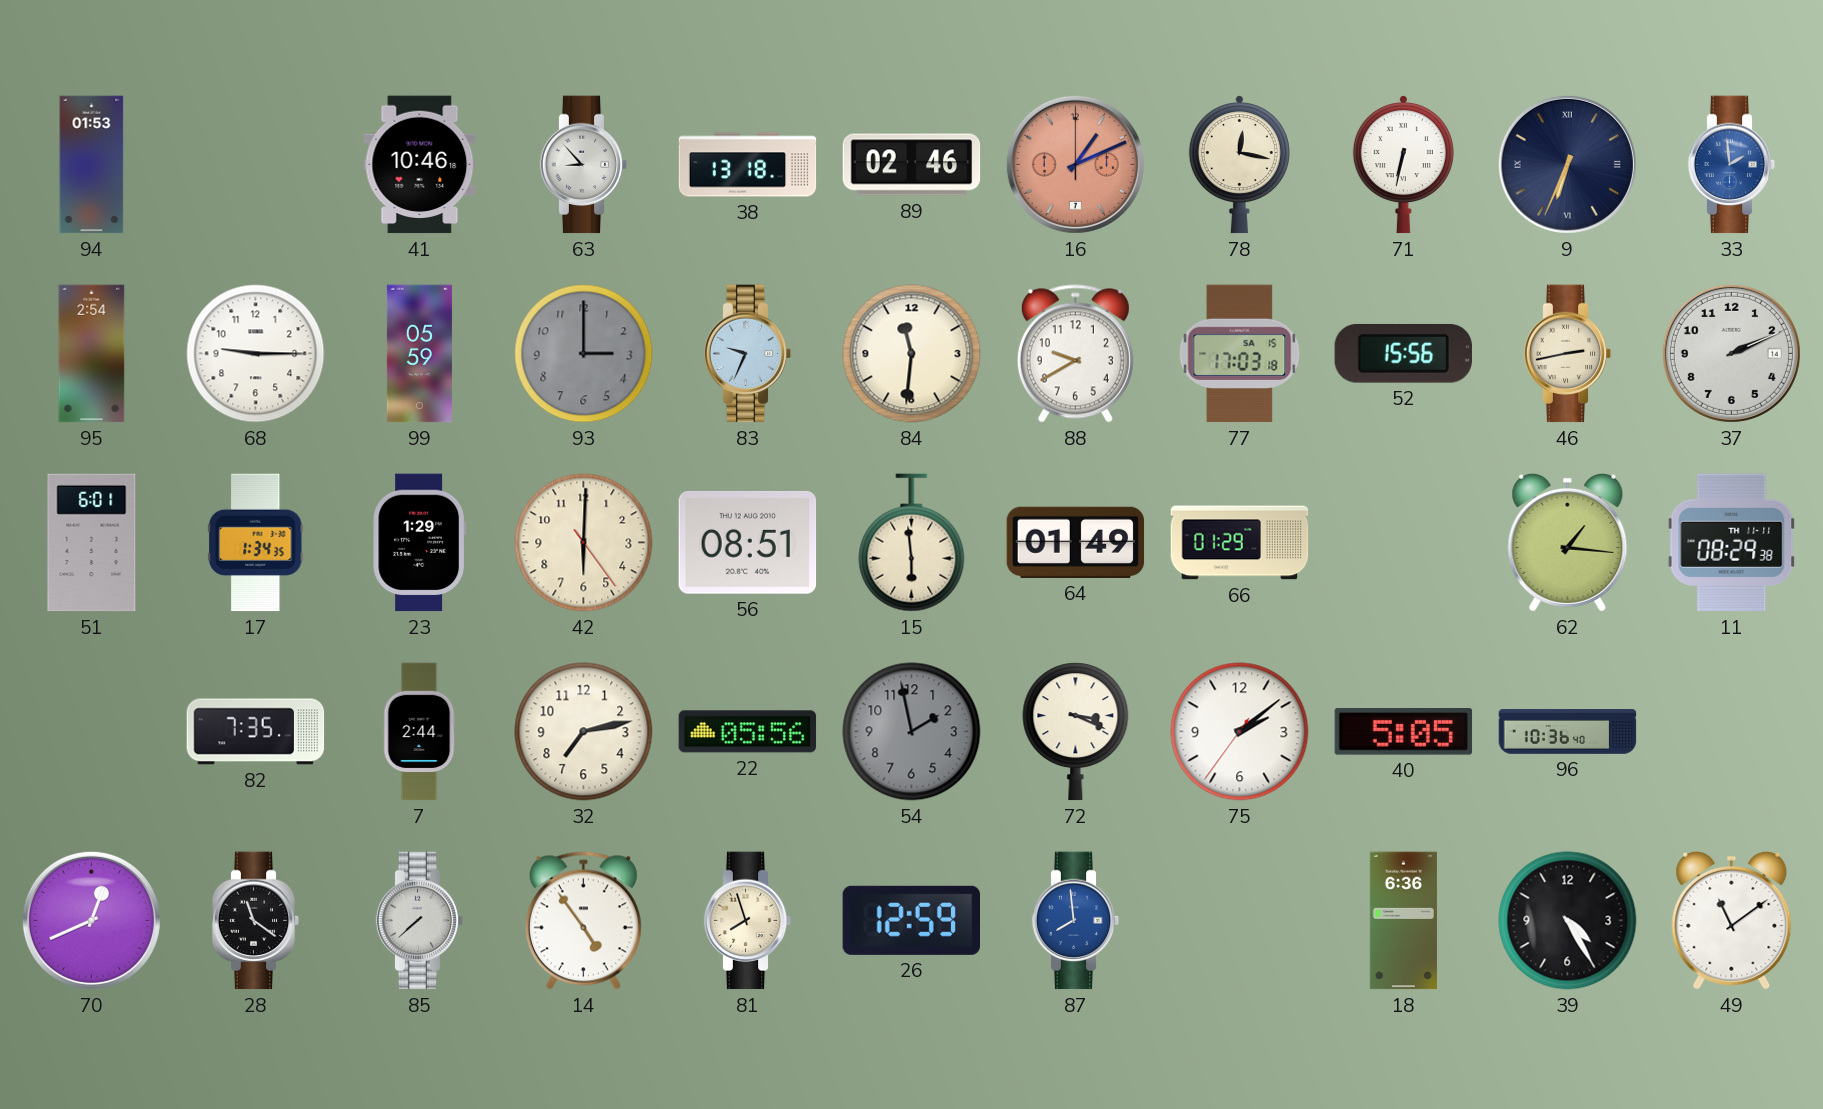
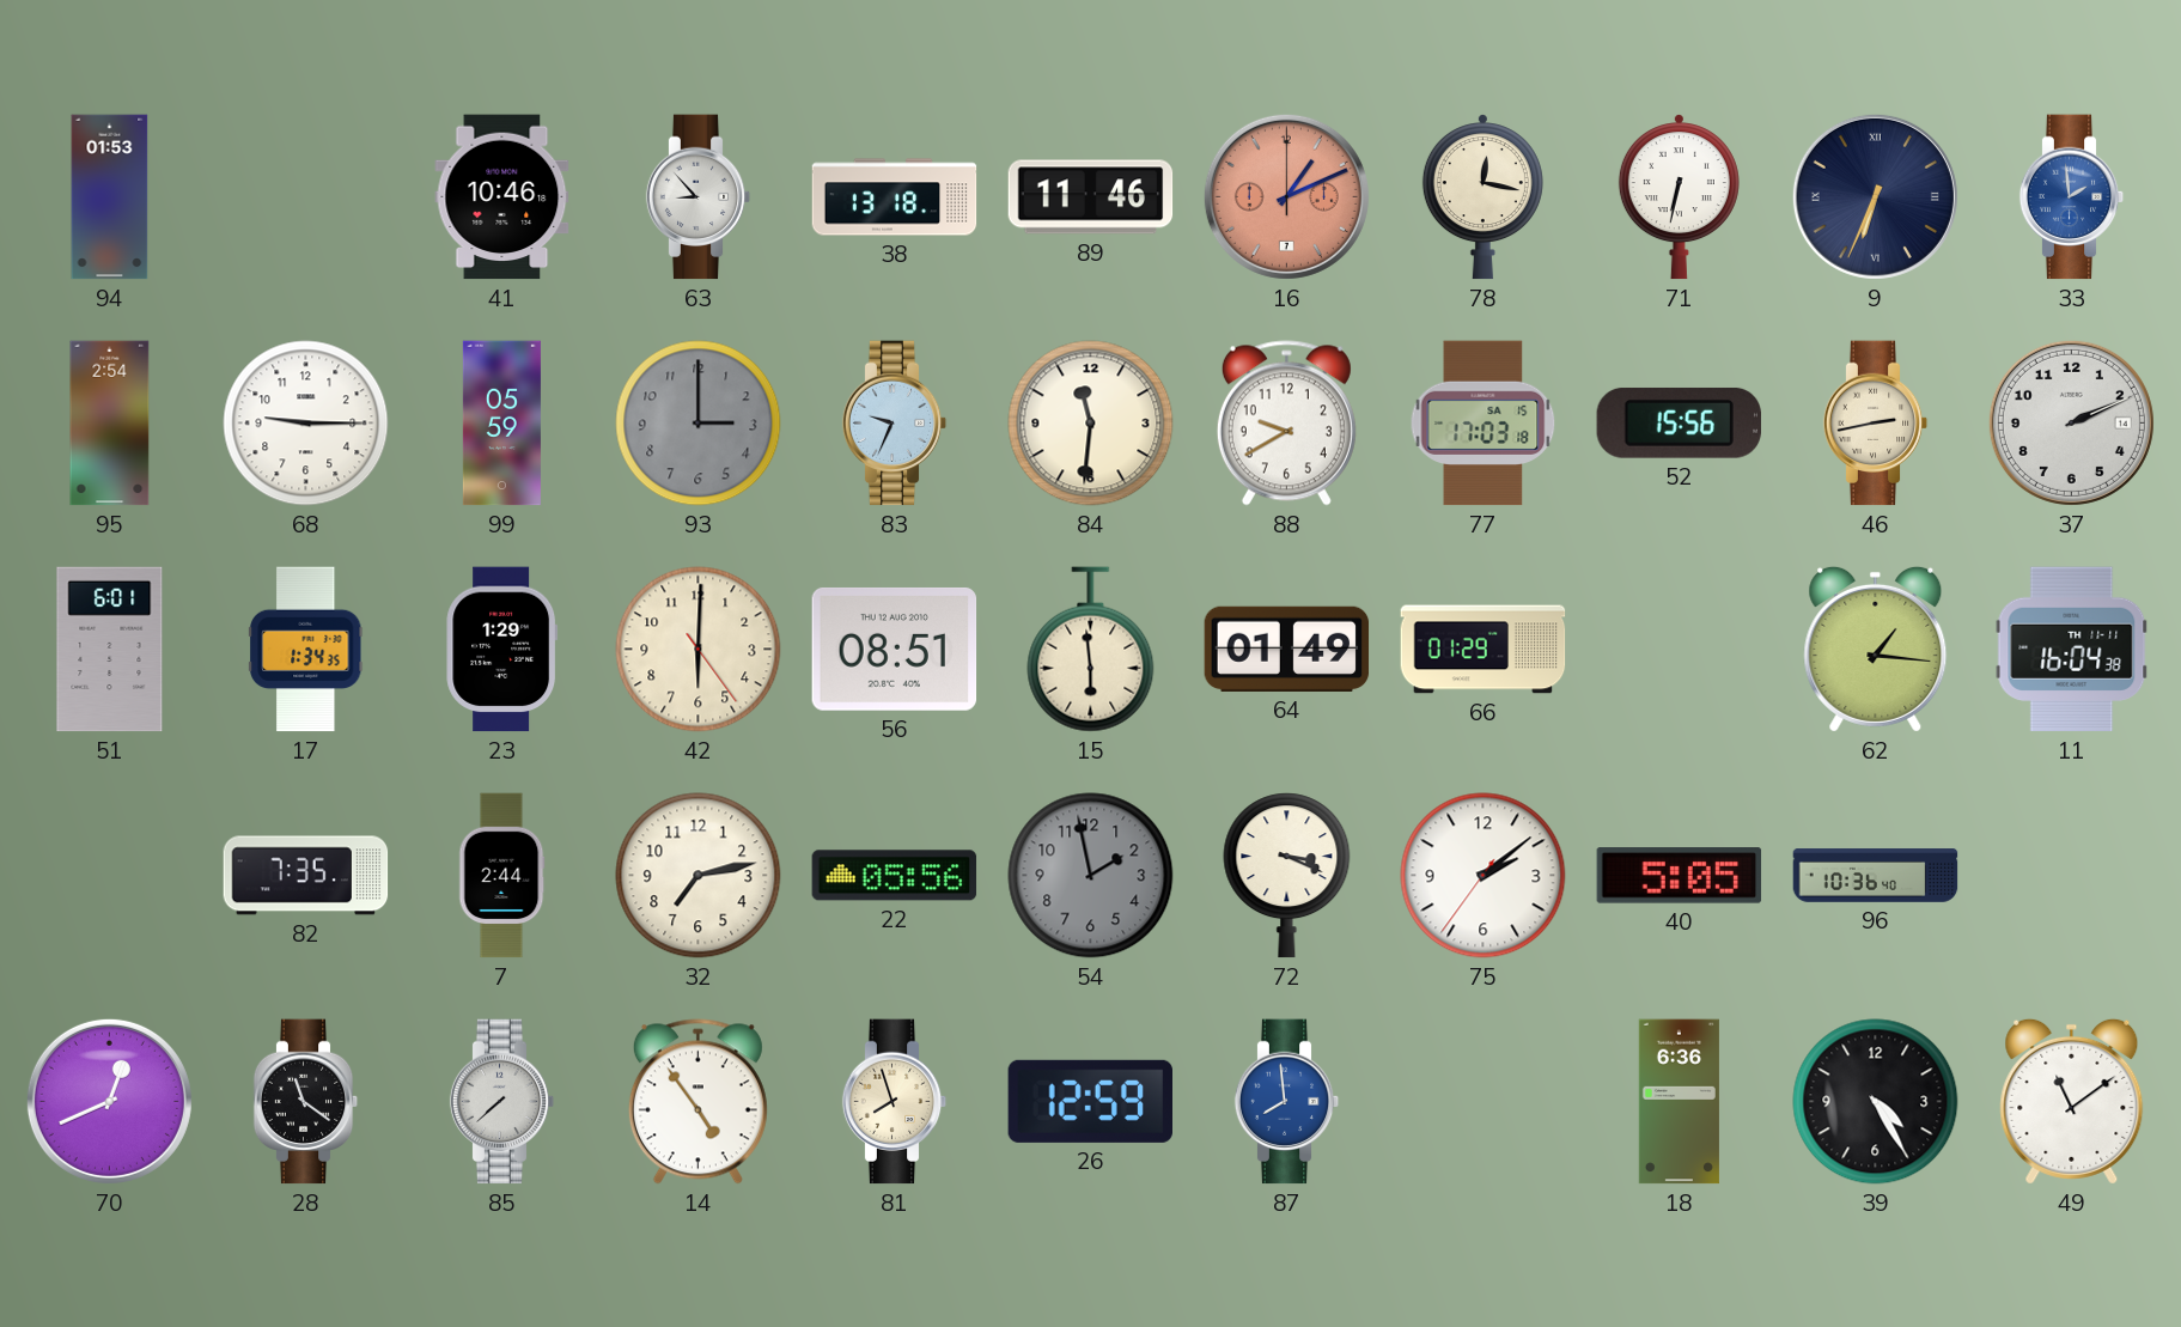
89: 02:46 -> 11:46 (1091, 197)
11: 08:29 -> 16:04 (2072, 650)
